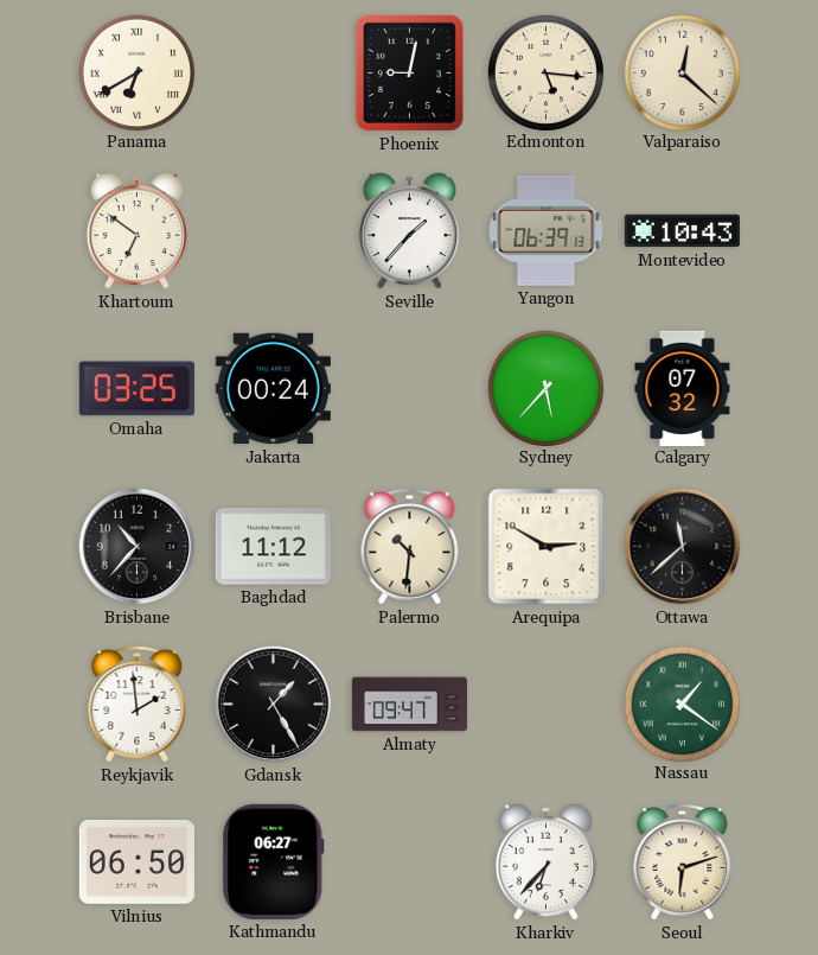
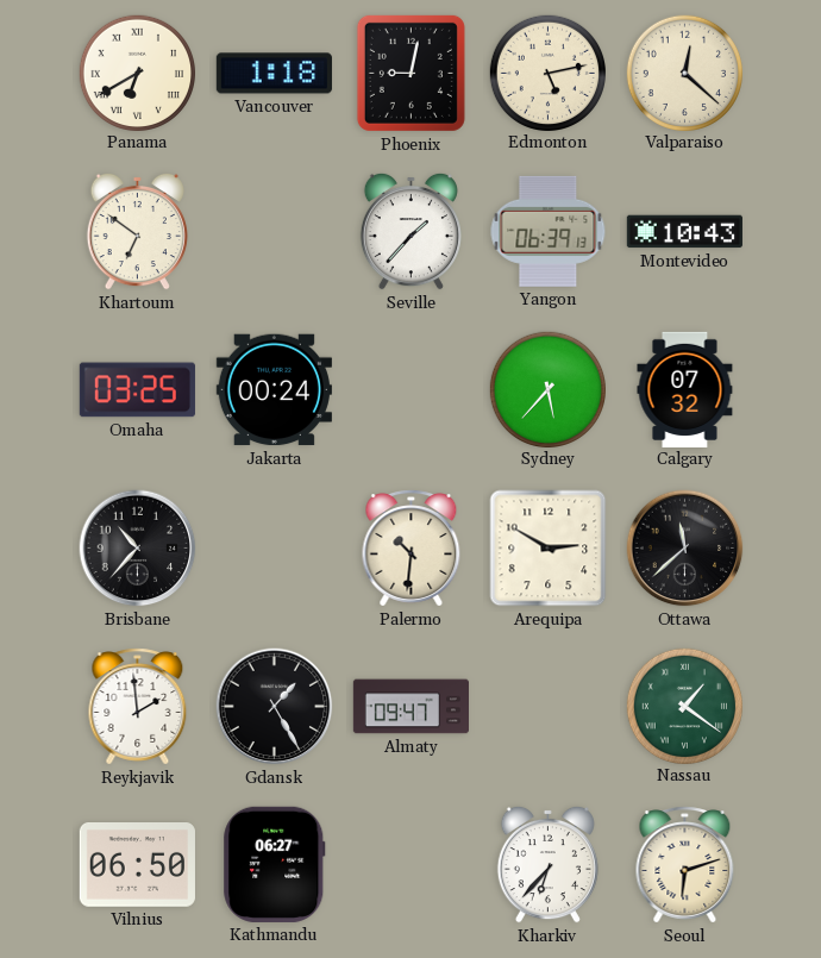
Vancouver: none -> 1:18 (274, 74)
Edmonton: 5:16 -> 5:13 (547, 73)
Baghdad: 11:12 -> none (273, 547)
